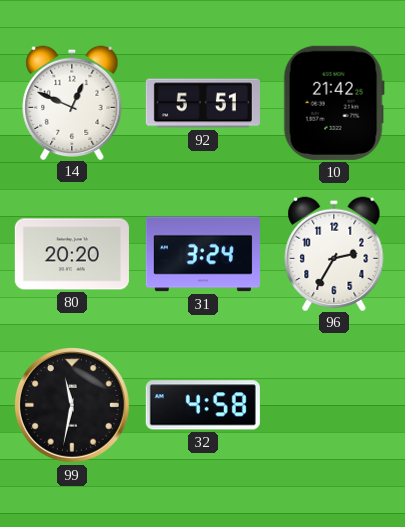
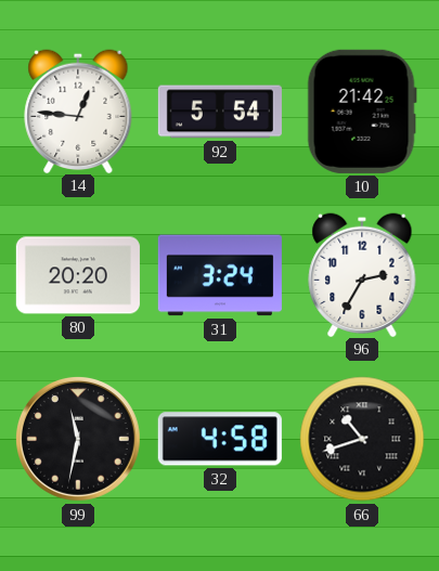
14: 12:49 -> 12:46 (78, 111)
92: 5:51 -> 5:54 (220, 112)
66: none -> 10:42 (362, 439)
